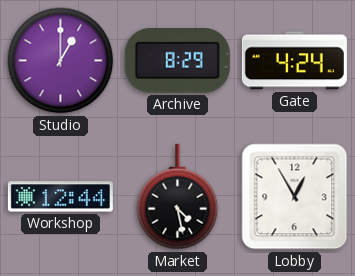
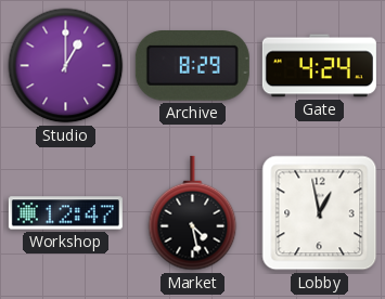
Workshop: 12:44 -> 12:47 (65, 213)
Lobby: 12:55 -> 12:58 (320, 213)
